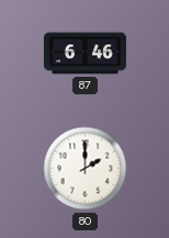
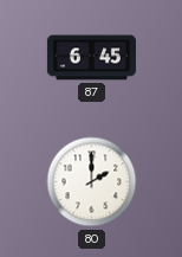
87: 6:46 -> 6:45 (91, 58)
